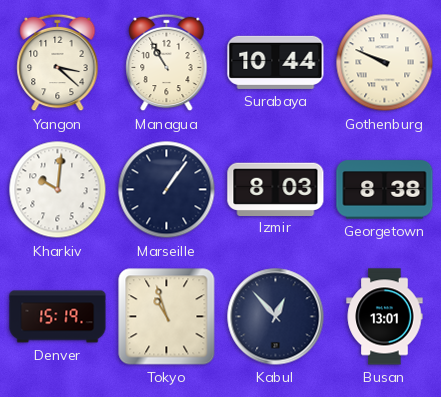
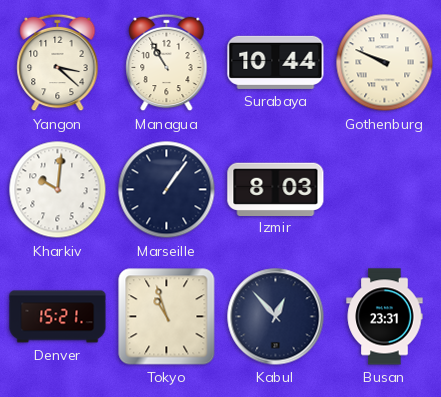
Georgetown: 8:38 -> none (385, 190)
Denver: 15:19 -> 15:21 (58, 317)
Busan: 13:01 -> 23:31 (385, 317)
